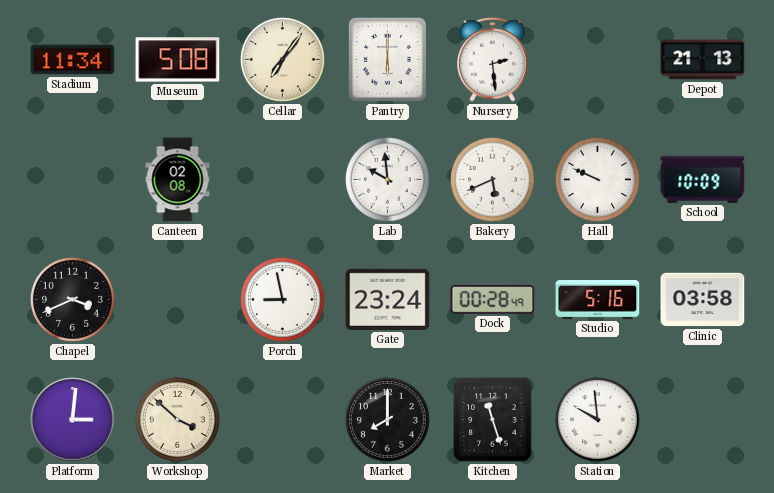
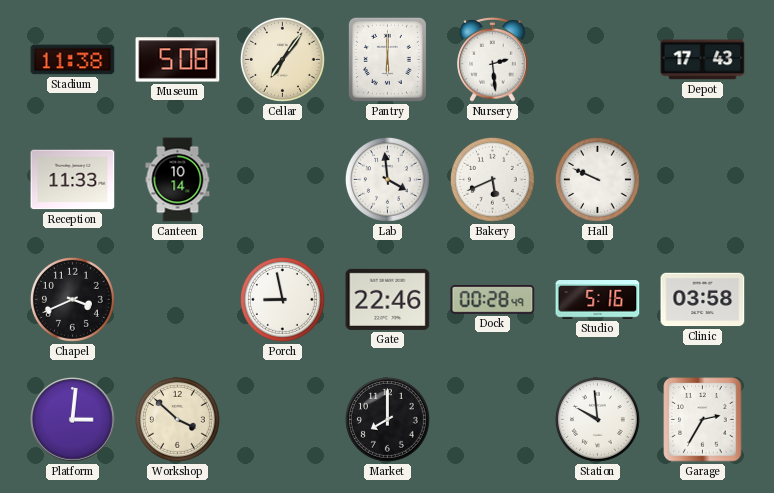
Stadium: 11:34 -> 11:38 (73, 60)
Depot: 21:13 -> 17:43 (703, 60)
Reception: none -> 11:33 (73, 180)
Canteen: 02:08 -> 10:14 (178, 180)
Lab: 9:59 -> 3:59 (387, 179)
School: 10:09 -> none (703, 179)
Gate: 23:24 -> 22:46 (388, 299)
Kitchen: 11:27 -> none (493, 420)
Garage: none -> 2:35 (703, 420)
